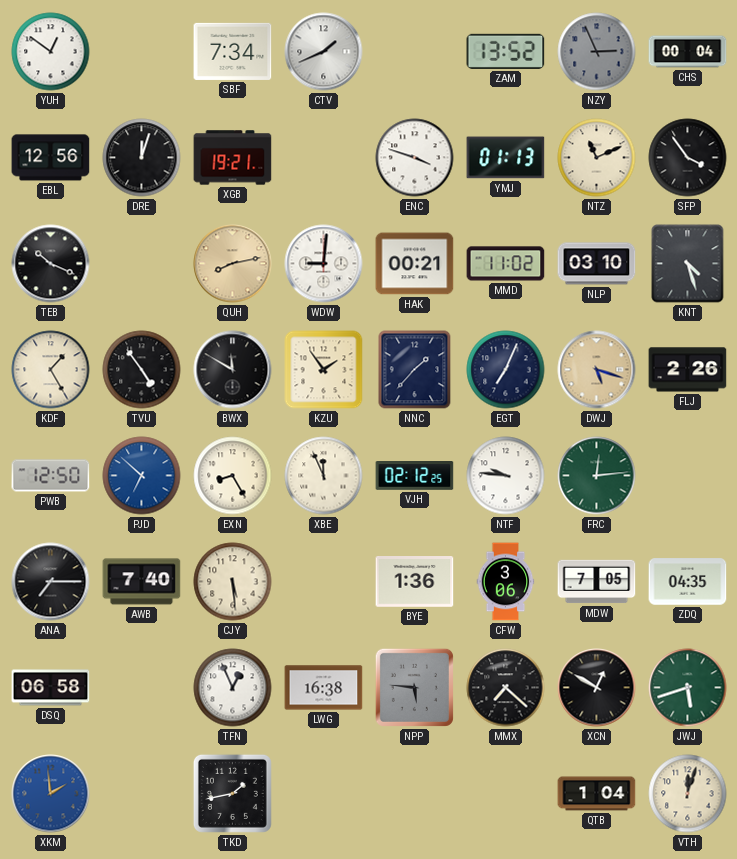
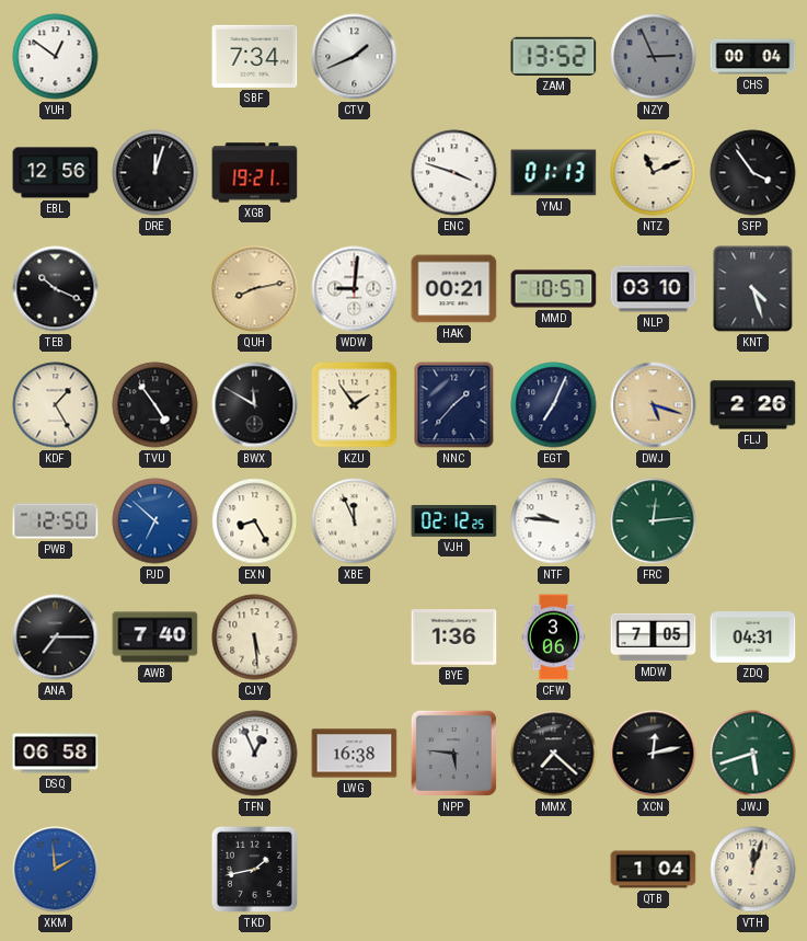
MMD: 11:02 -> 10:57 (554, 289)
ZDQ: 04:35 -> 04:31 (753, 638)
XCN: 12:50 -> 12:13 (654, 754)
